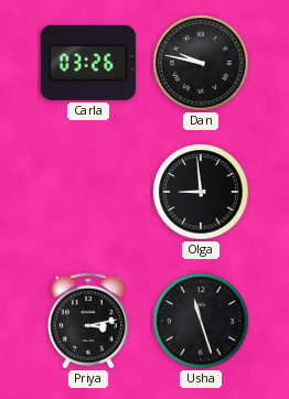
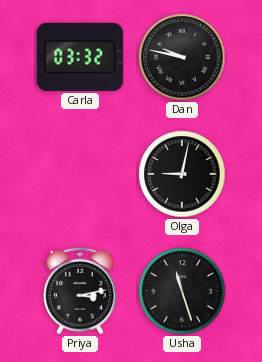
Carla: 03:26 -> 03:32 (80, 57)
Olga: 8:59 -> 9:02 (182, 174)
